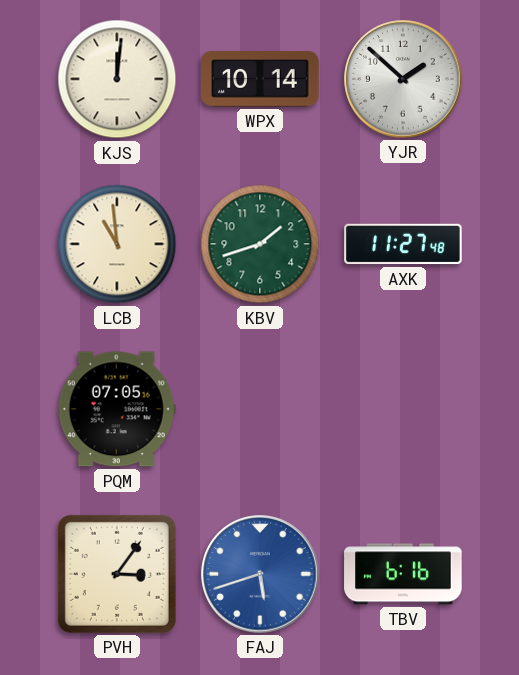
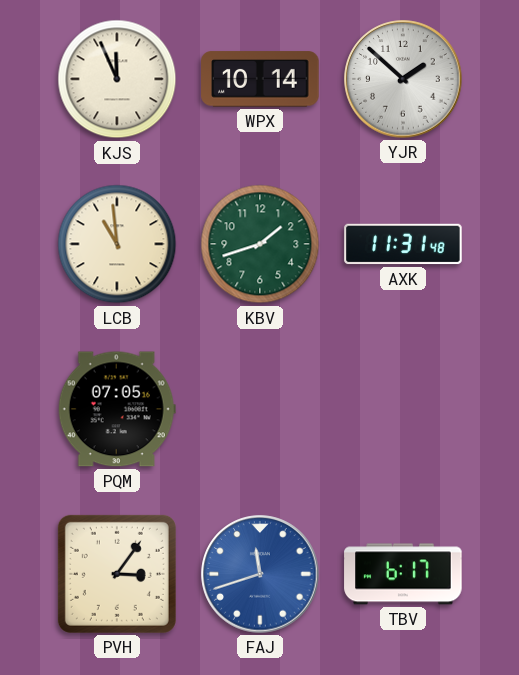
KJS: 12:01 -> 11:56 (117, 79)
AXK: 11:27 -> 11:31 (403, 244)
FAJ: 5:42 -> 11:42 (260, 574)
TBV: 6:16 -> 6:17 (403, 574)
